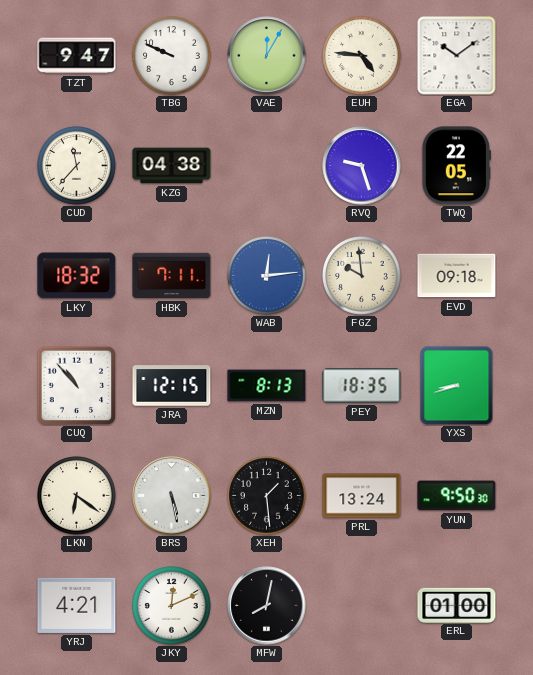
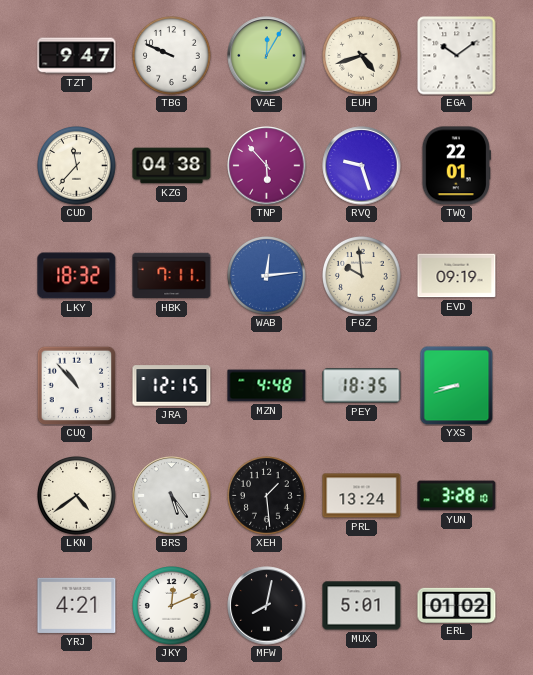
EUH: 4:46 -> 4:42 (362, 56)
TNP: none -> 5:53 (267, 166)
TWQ: 22:05 -> 22:01 (456, 166)
EVD: 09:18 -> 09:19 (457, 276)
MZN: 8:13 -> 4:48 (267, 386)
LKN: 6:21 -> 4:39 (77, 496)
BRS: 5:28 -> 5:24 (172, 496)
YUN: 9:50 -> 3:28 (457, 496)
MUX: none -> 5:01 (362, 606)
ERL: 01:00 -> 01:02 (457, 605)
